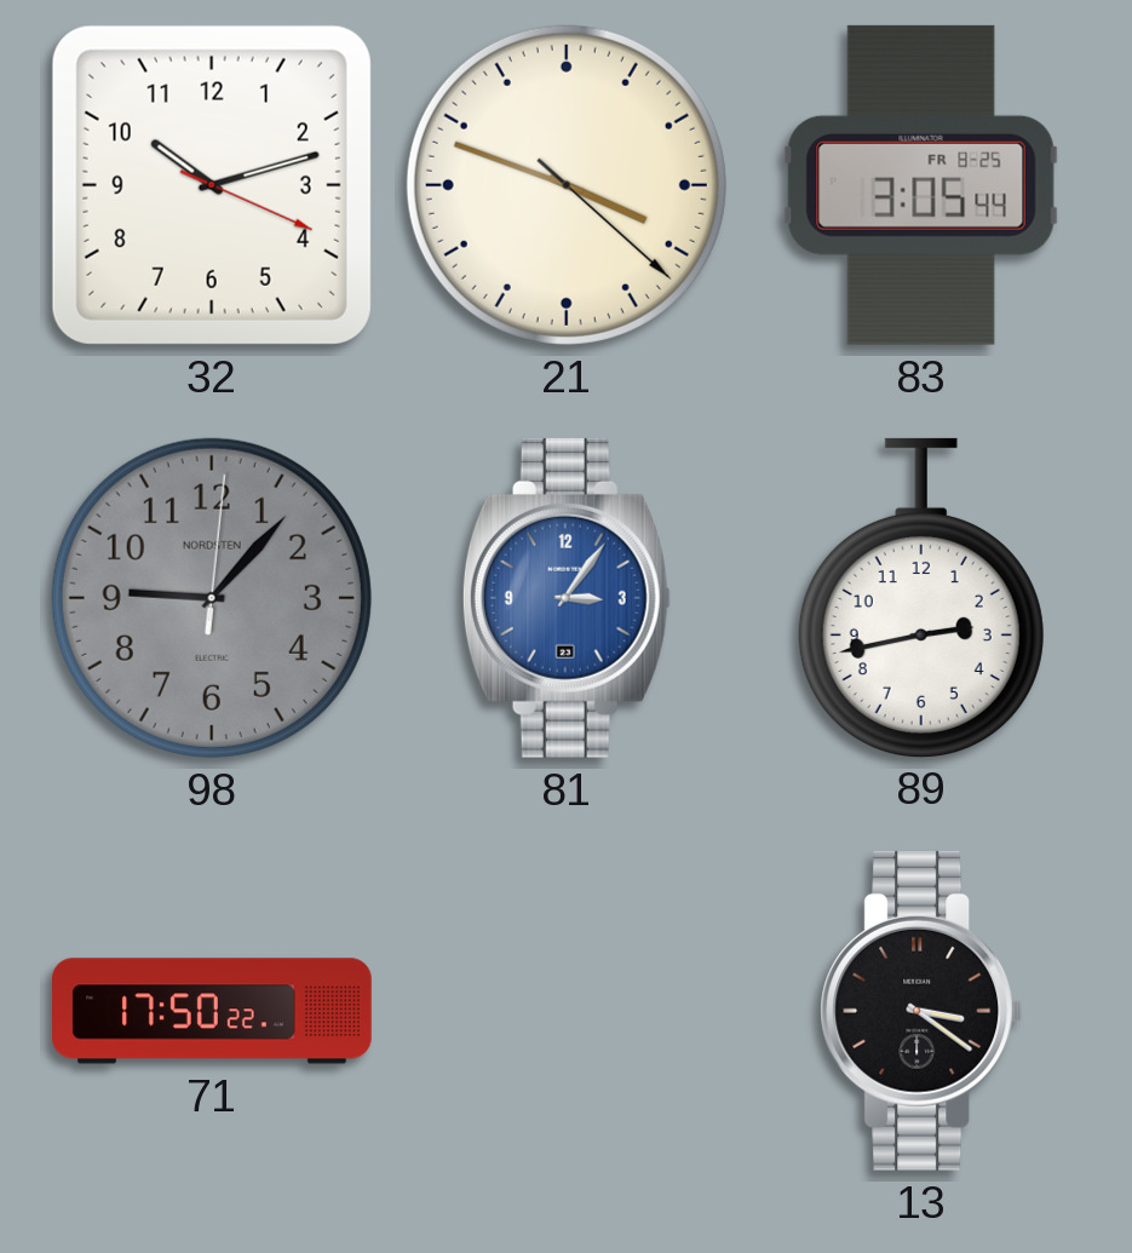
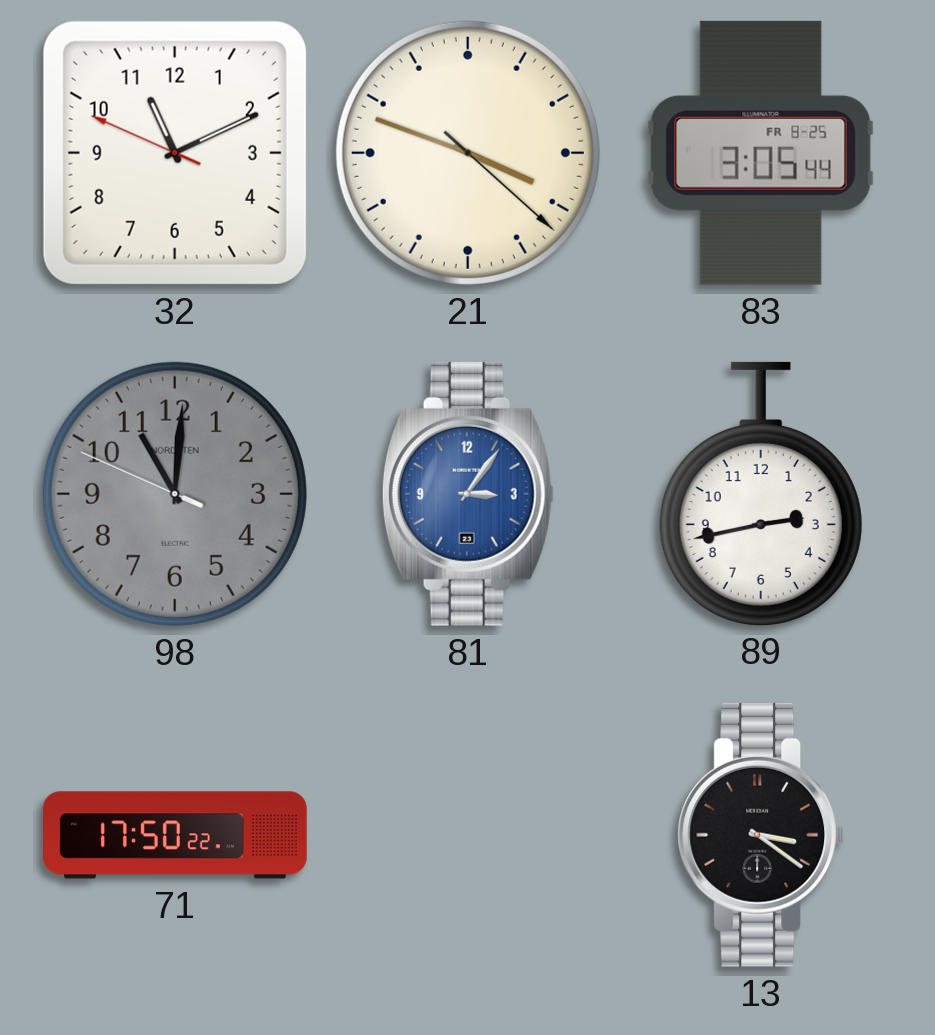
32: 10:12 -> 11:10 (175, 153)
98: 9:07 -> 11:00 (175, 494)
